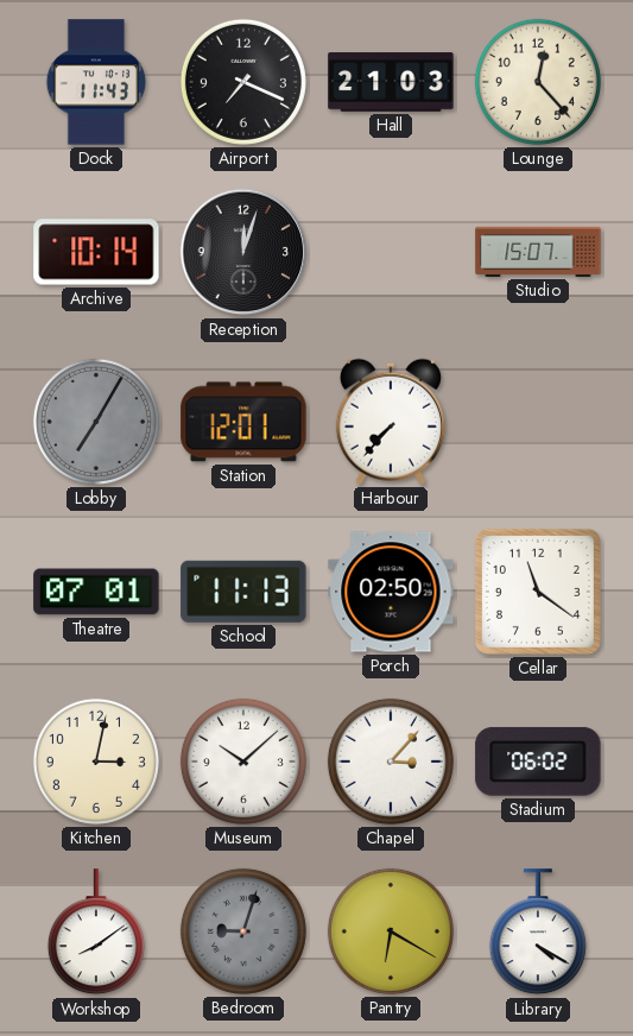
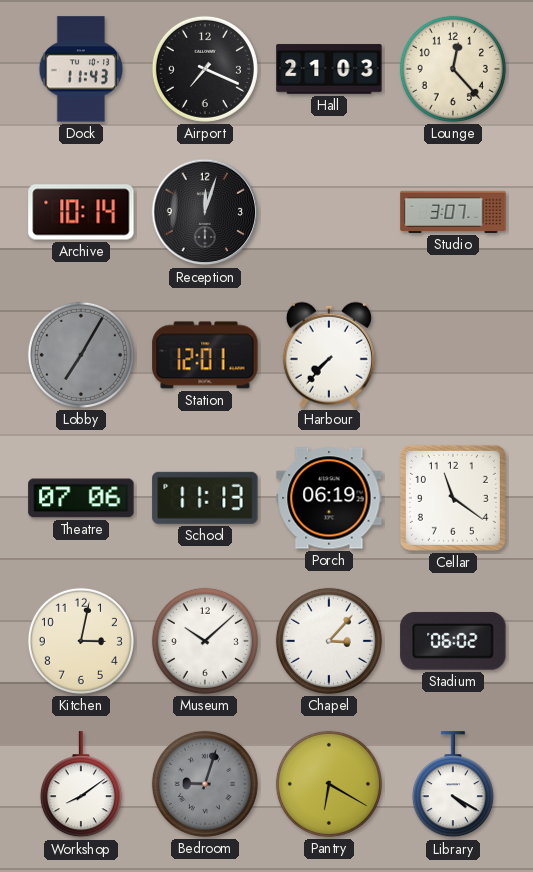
Studio: 15:07 -> 3:07 (453, 212)
Theatre: 07:01 -> 07:06 (81, 498)
Porch: 02:50 -> 06:19 (329, 498)
